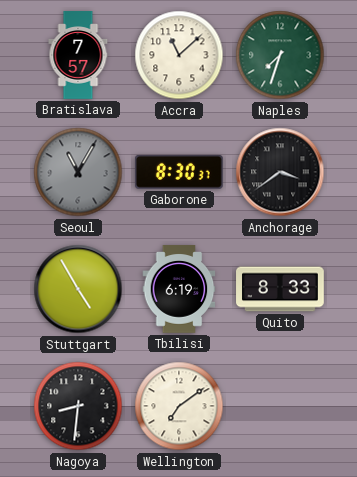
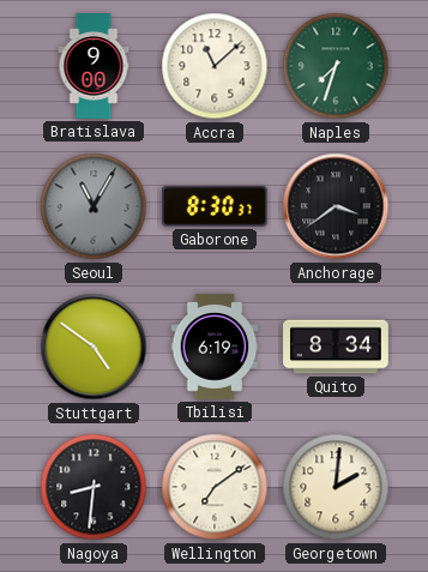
Bratislava: 7:57 -> 9:00 (94, 66)
Stuttgart: 4:55 -> 4:51 (94, 347)
Quito: 8:33 -> 8:34 (336, 347)
Georgetown: none -> 2:01 (336, 487)
